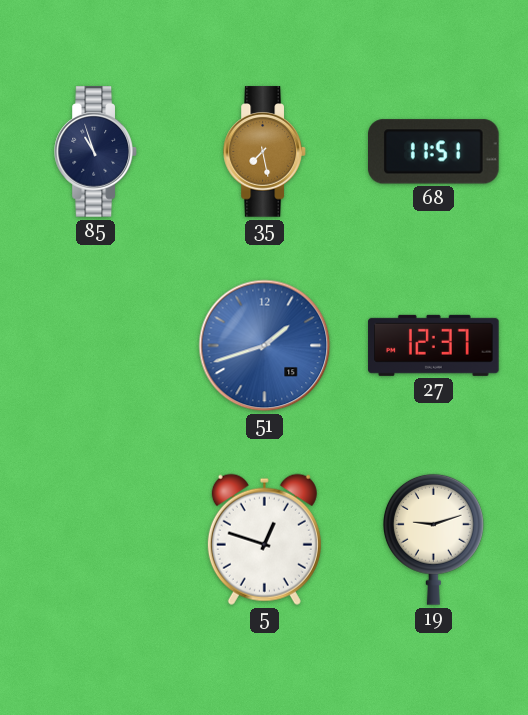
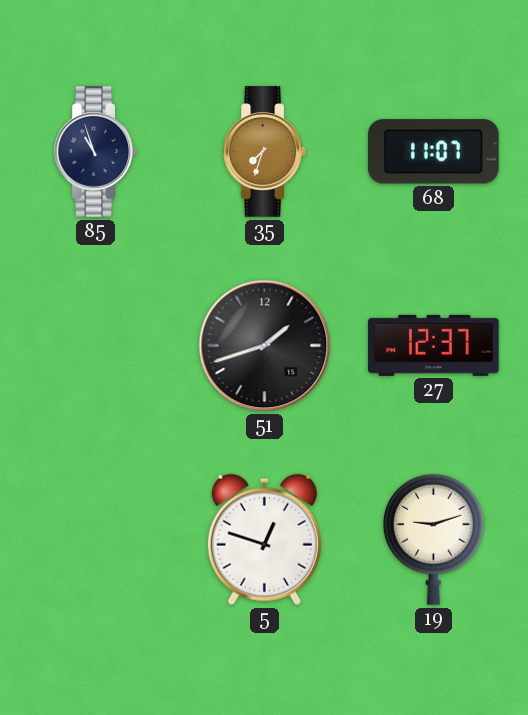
35: 7:28 -> 7:33 (265, 152)
68: 11:51 -> 11:07 (434, 152)
51 dial: blue -> black (265, 346)
